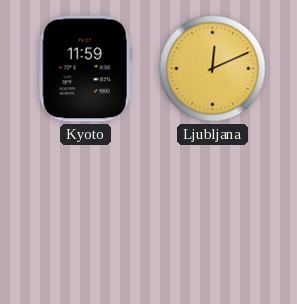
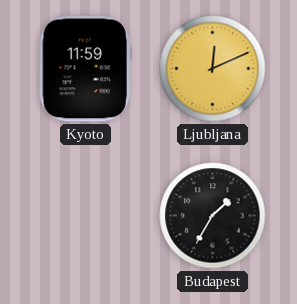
Budapest: none -> 1:35 (213, 216)
